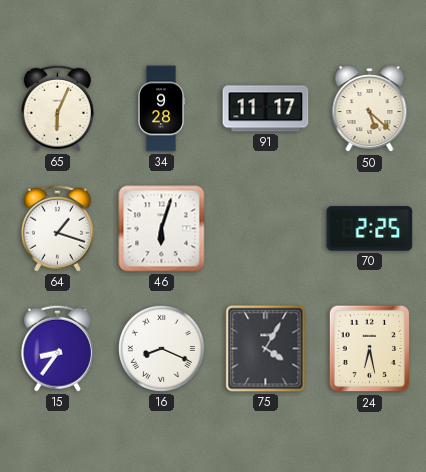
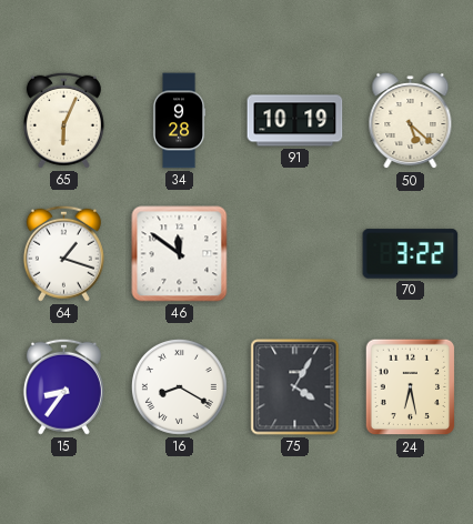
91: 11:17 -> 10:19 (295, 121)
46: 6:03 -> 11:51 (180, 254)
70: 2:25 -> 3:22 (411, 254)
16: 8:19 -> 8:20 (179, 386)
